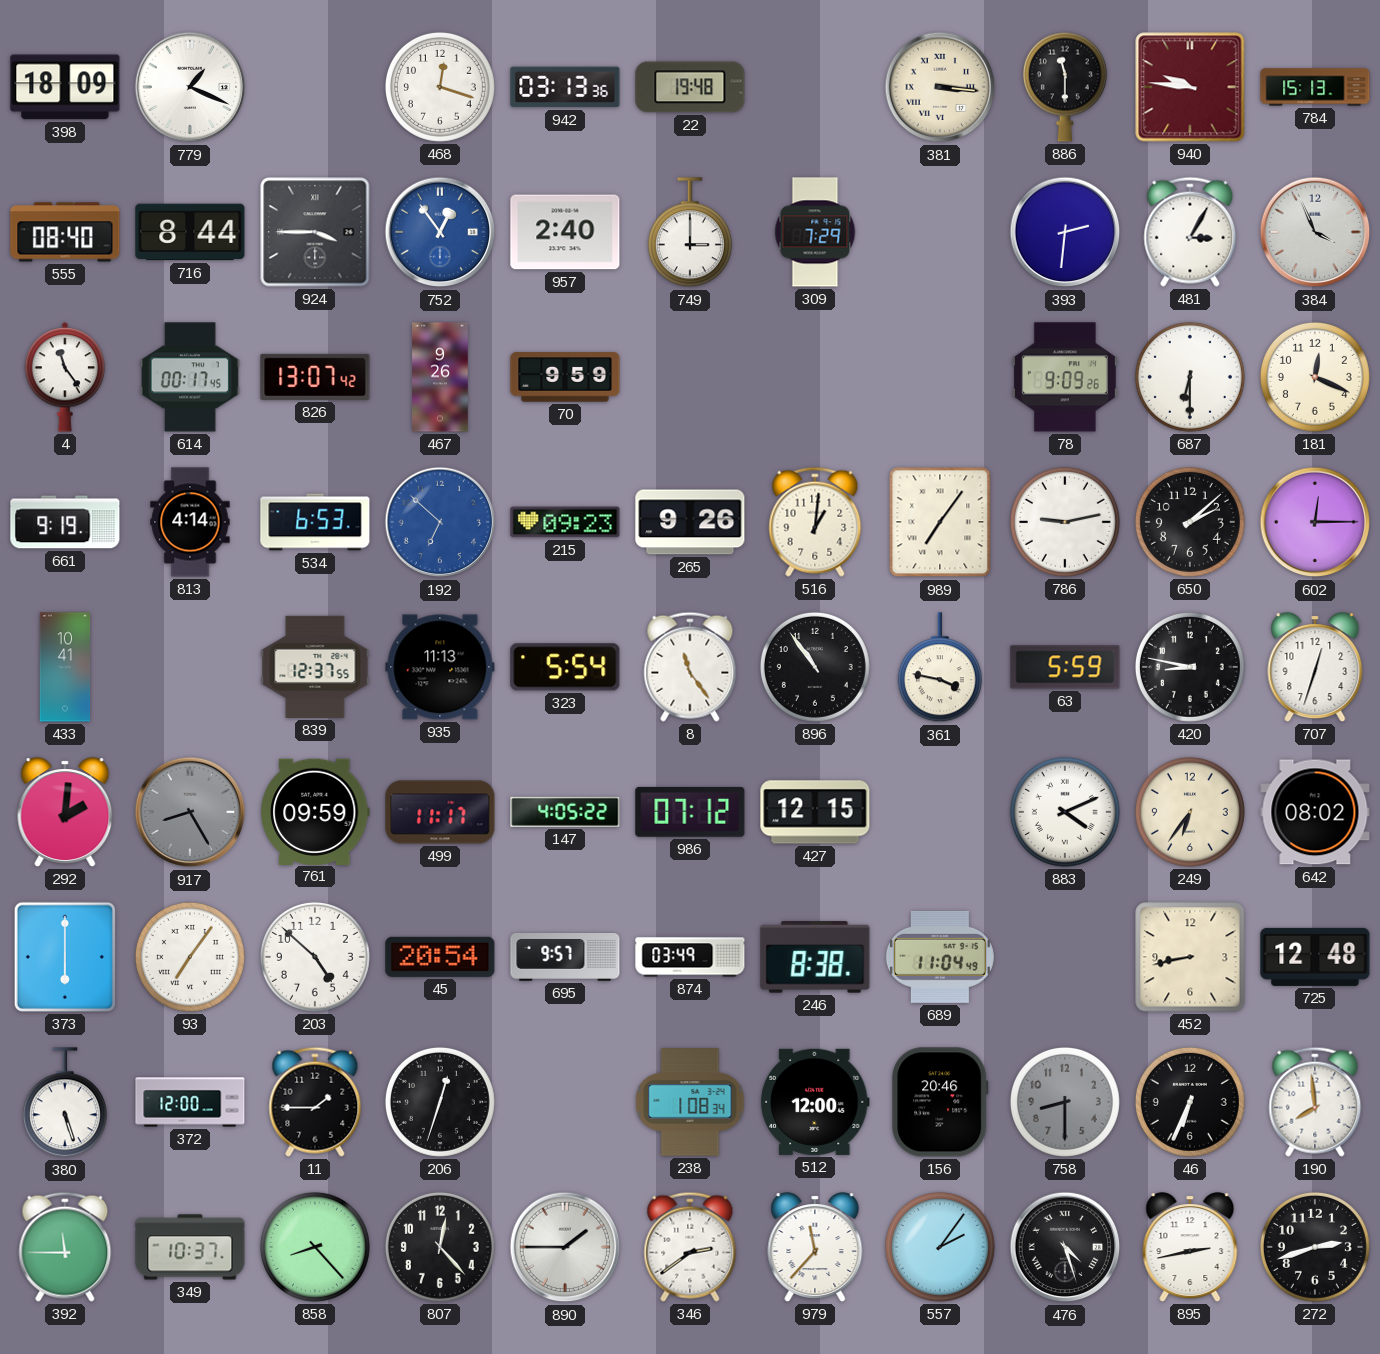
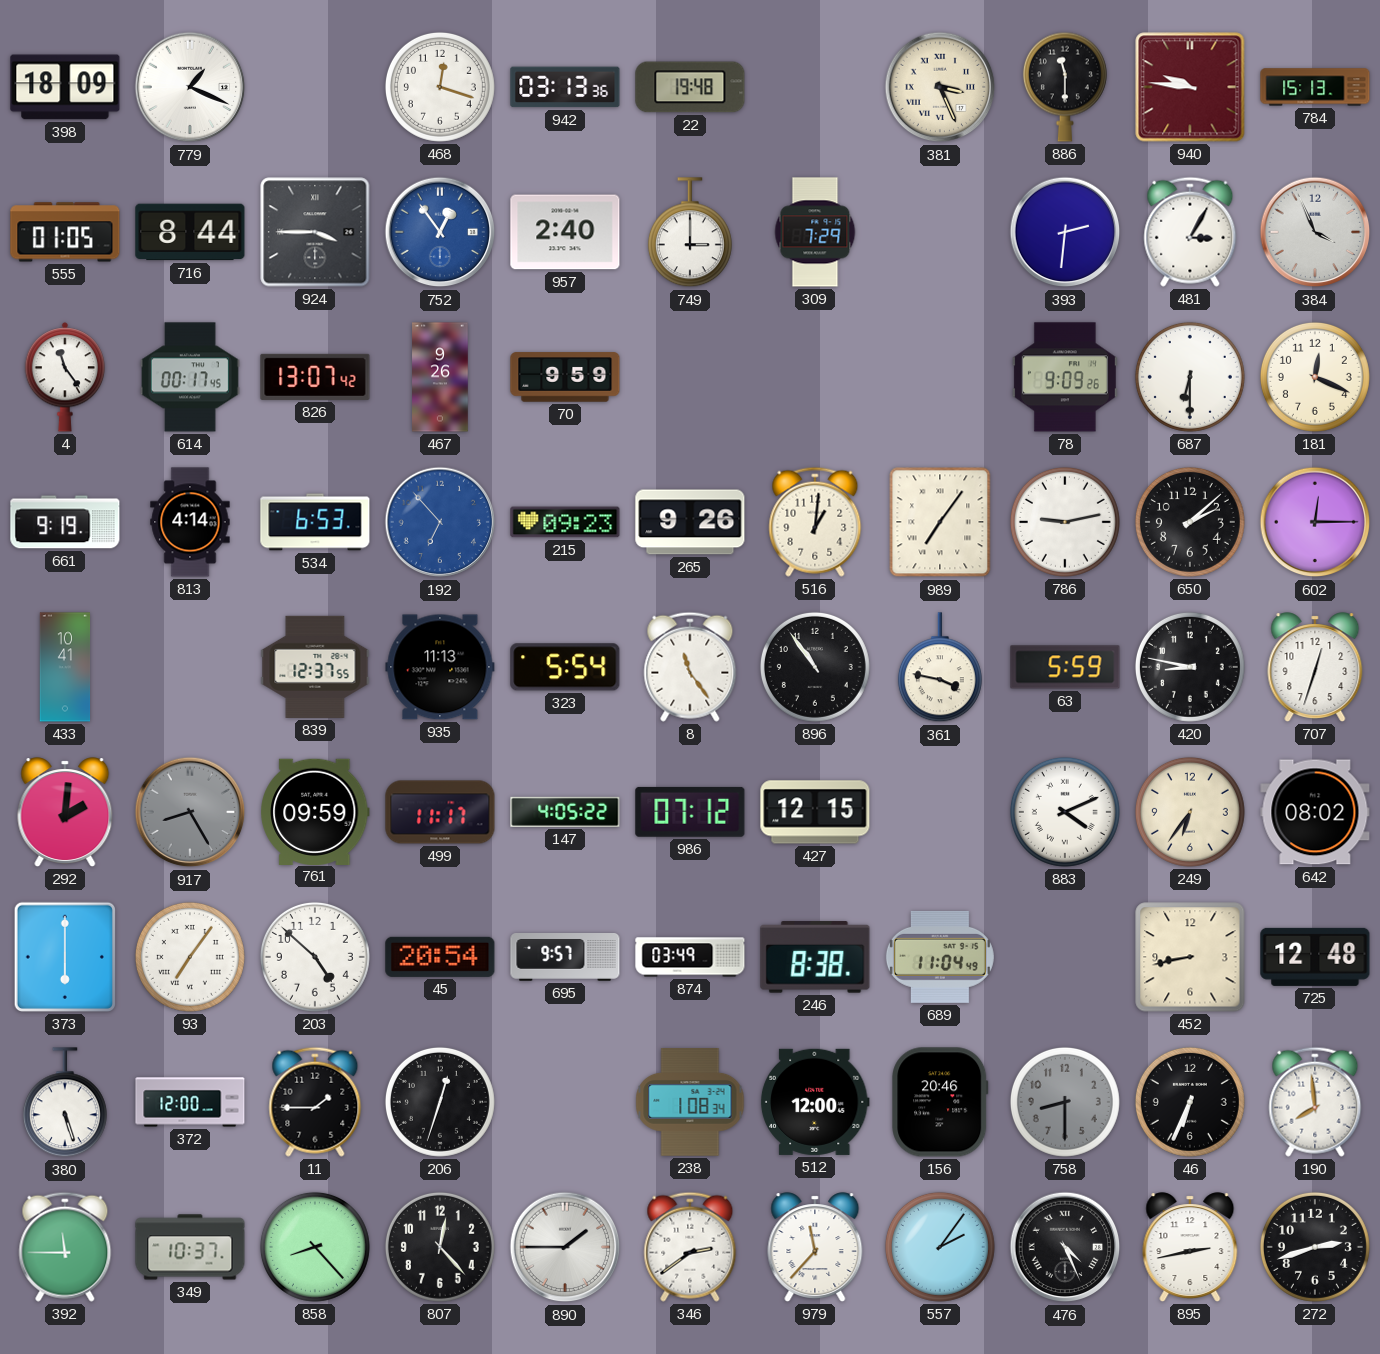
381: 3:16 -> 3:26 (940, 87)
555: 08:40 -> 01:05 (65, 232)
192: 6:52 -> 6:53 (440, 522)
476: 4:27 -> 4:26 (1065, 1247)
